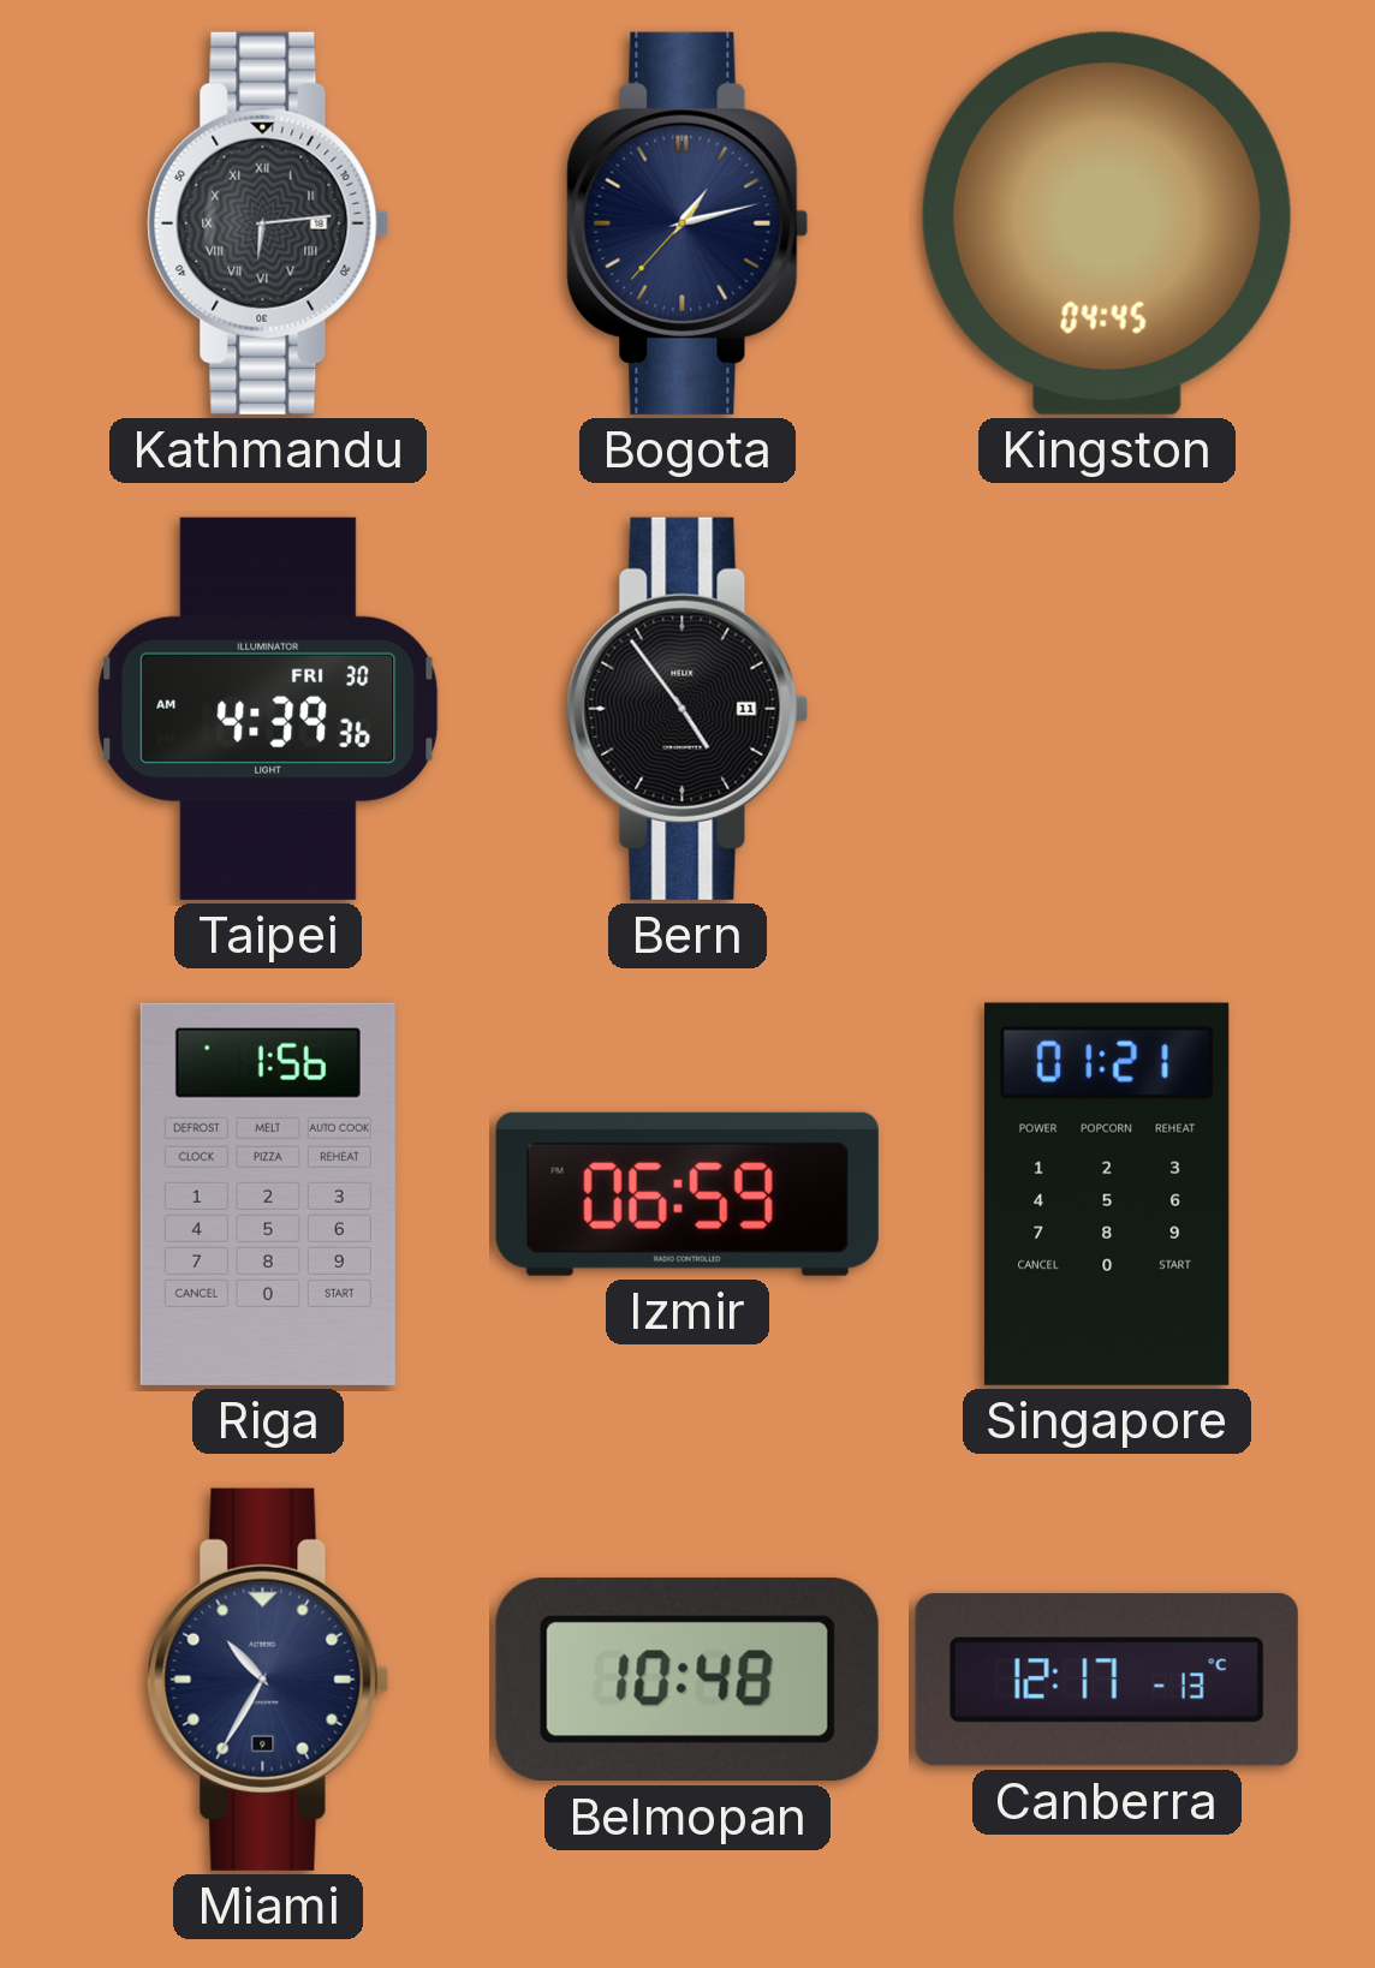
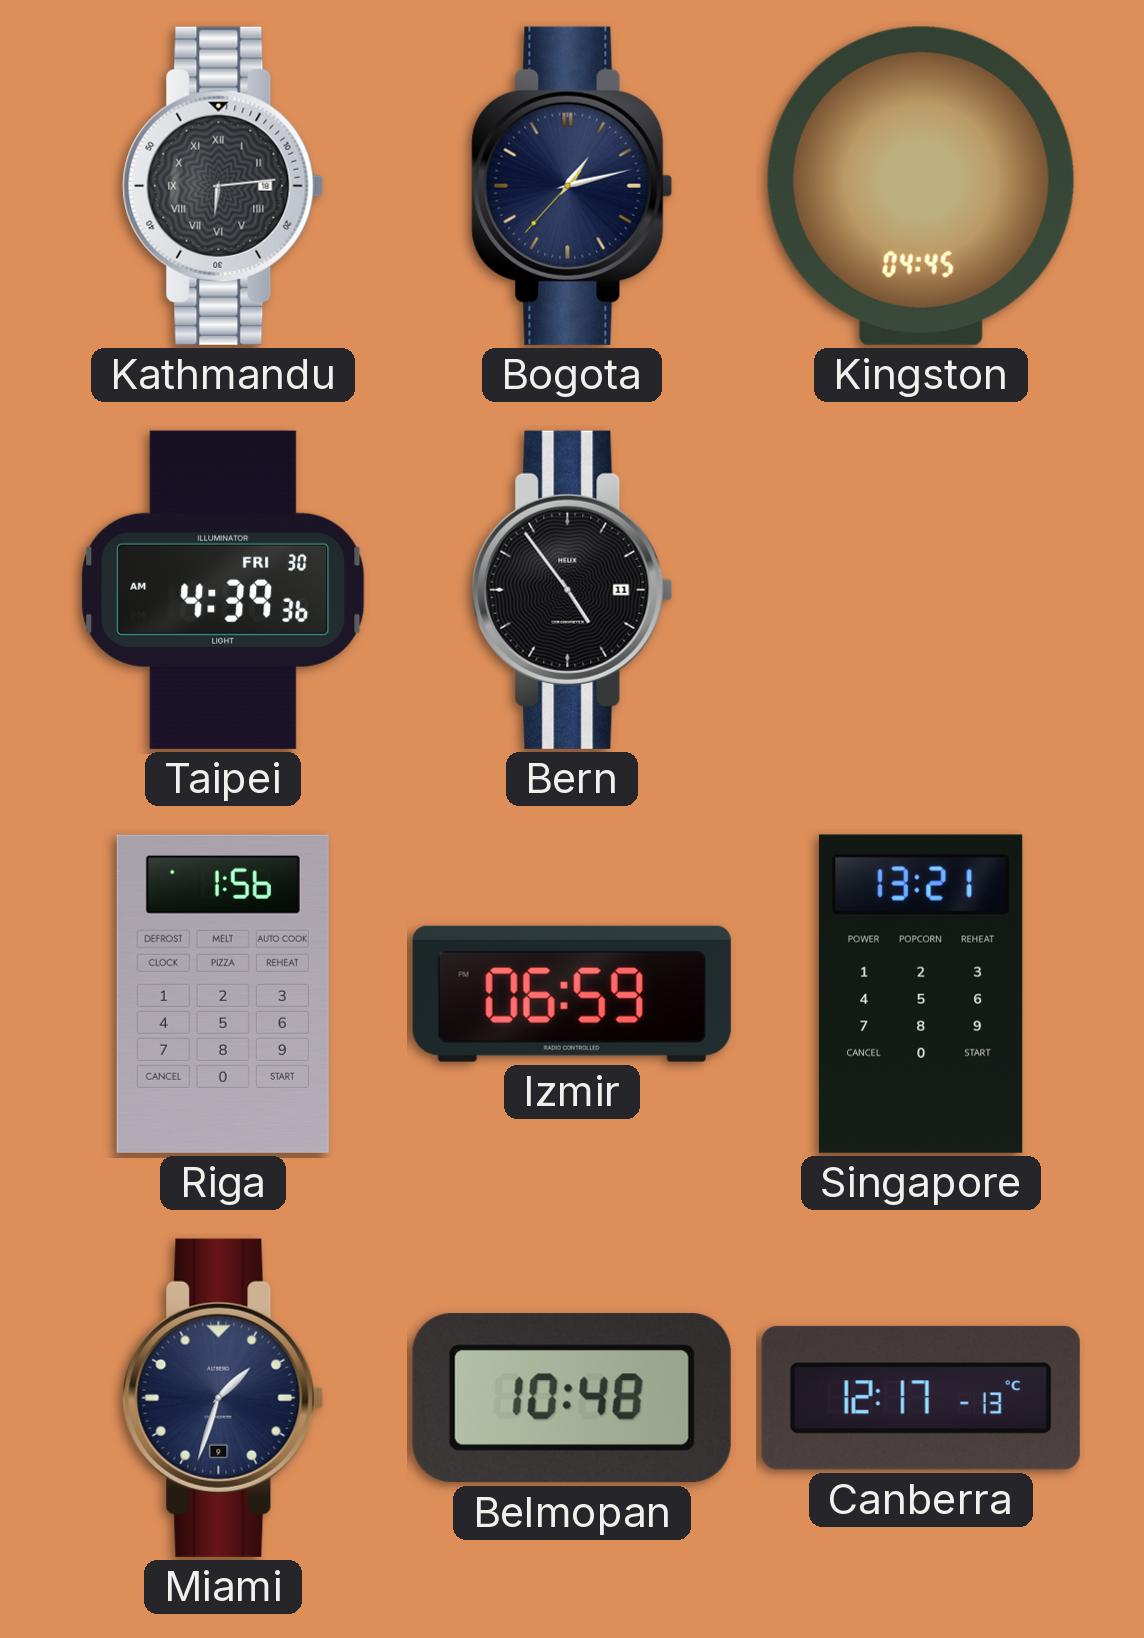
Singapore: 01:21 -> 13:21 (922, 994)
Miami: 10:35 -> 1:33 (223, 1398)
